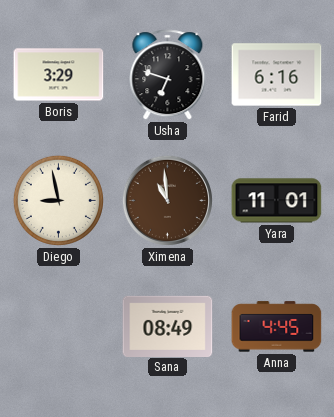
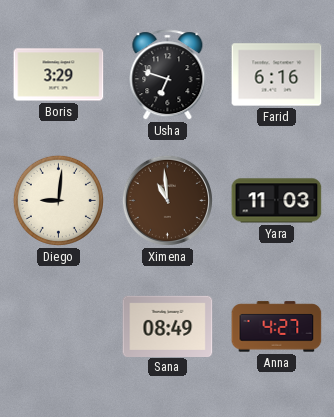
Diego: 8:58 -> 9:01 (58, 200)
Yara: 11:01 -> 11:03 (277, 201)
Anna: 4:45 -> 4:27 (277, 327)
